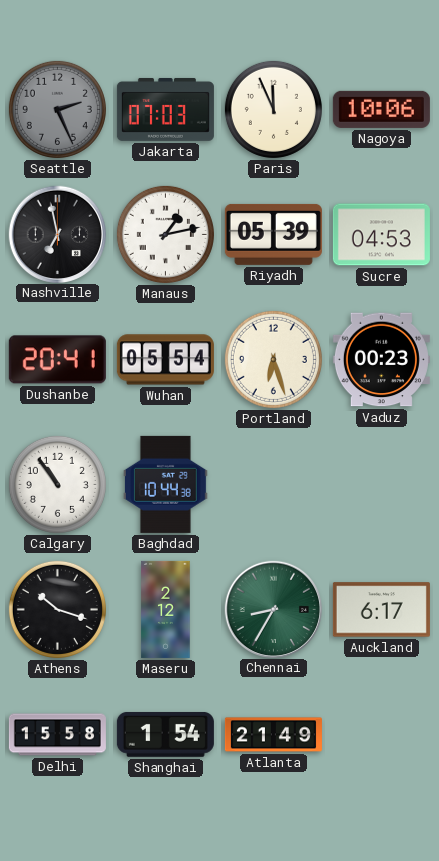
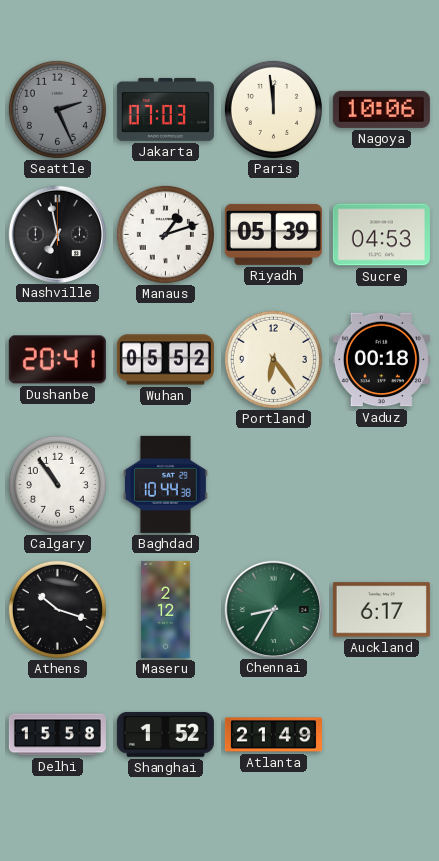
Paris: 11:56 -> 11:59 (273, 109)
Manaus: 1:13 -> 1:12 (165, 234)
Wuhan: 05:54 -> 05:52 (165, 360)
Portland: 6:27 -> 6:24 (273, 359)
Vaduz: 00:23 -> 00:18 (381, 360)
Shanghai: 1:54 -> 1:52 (165, 734)
